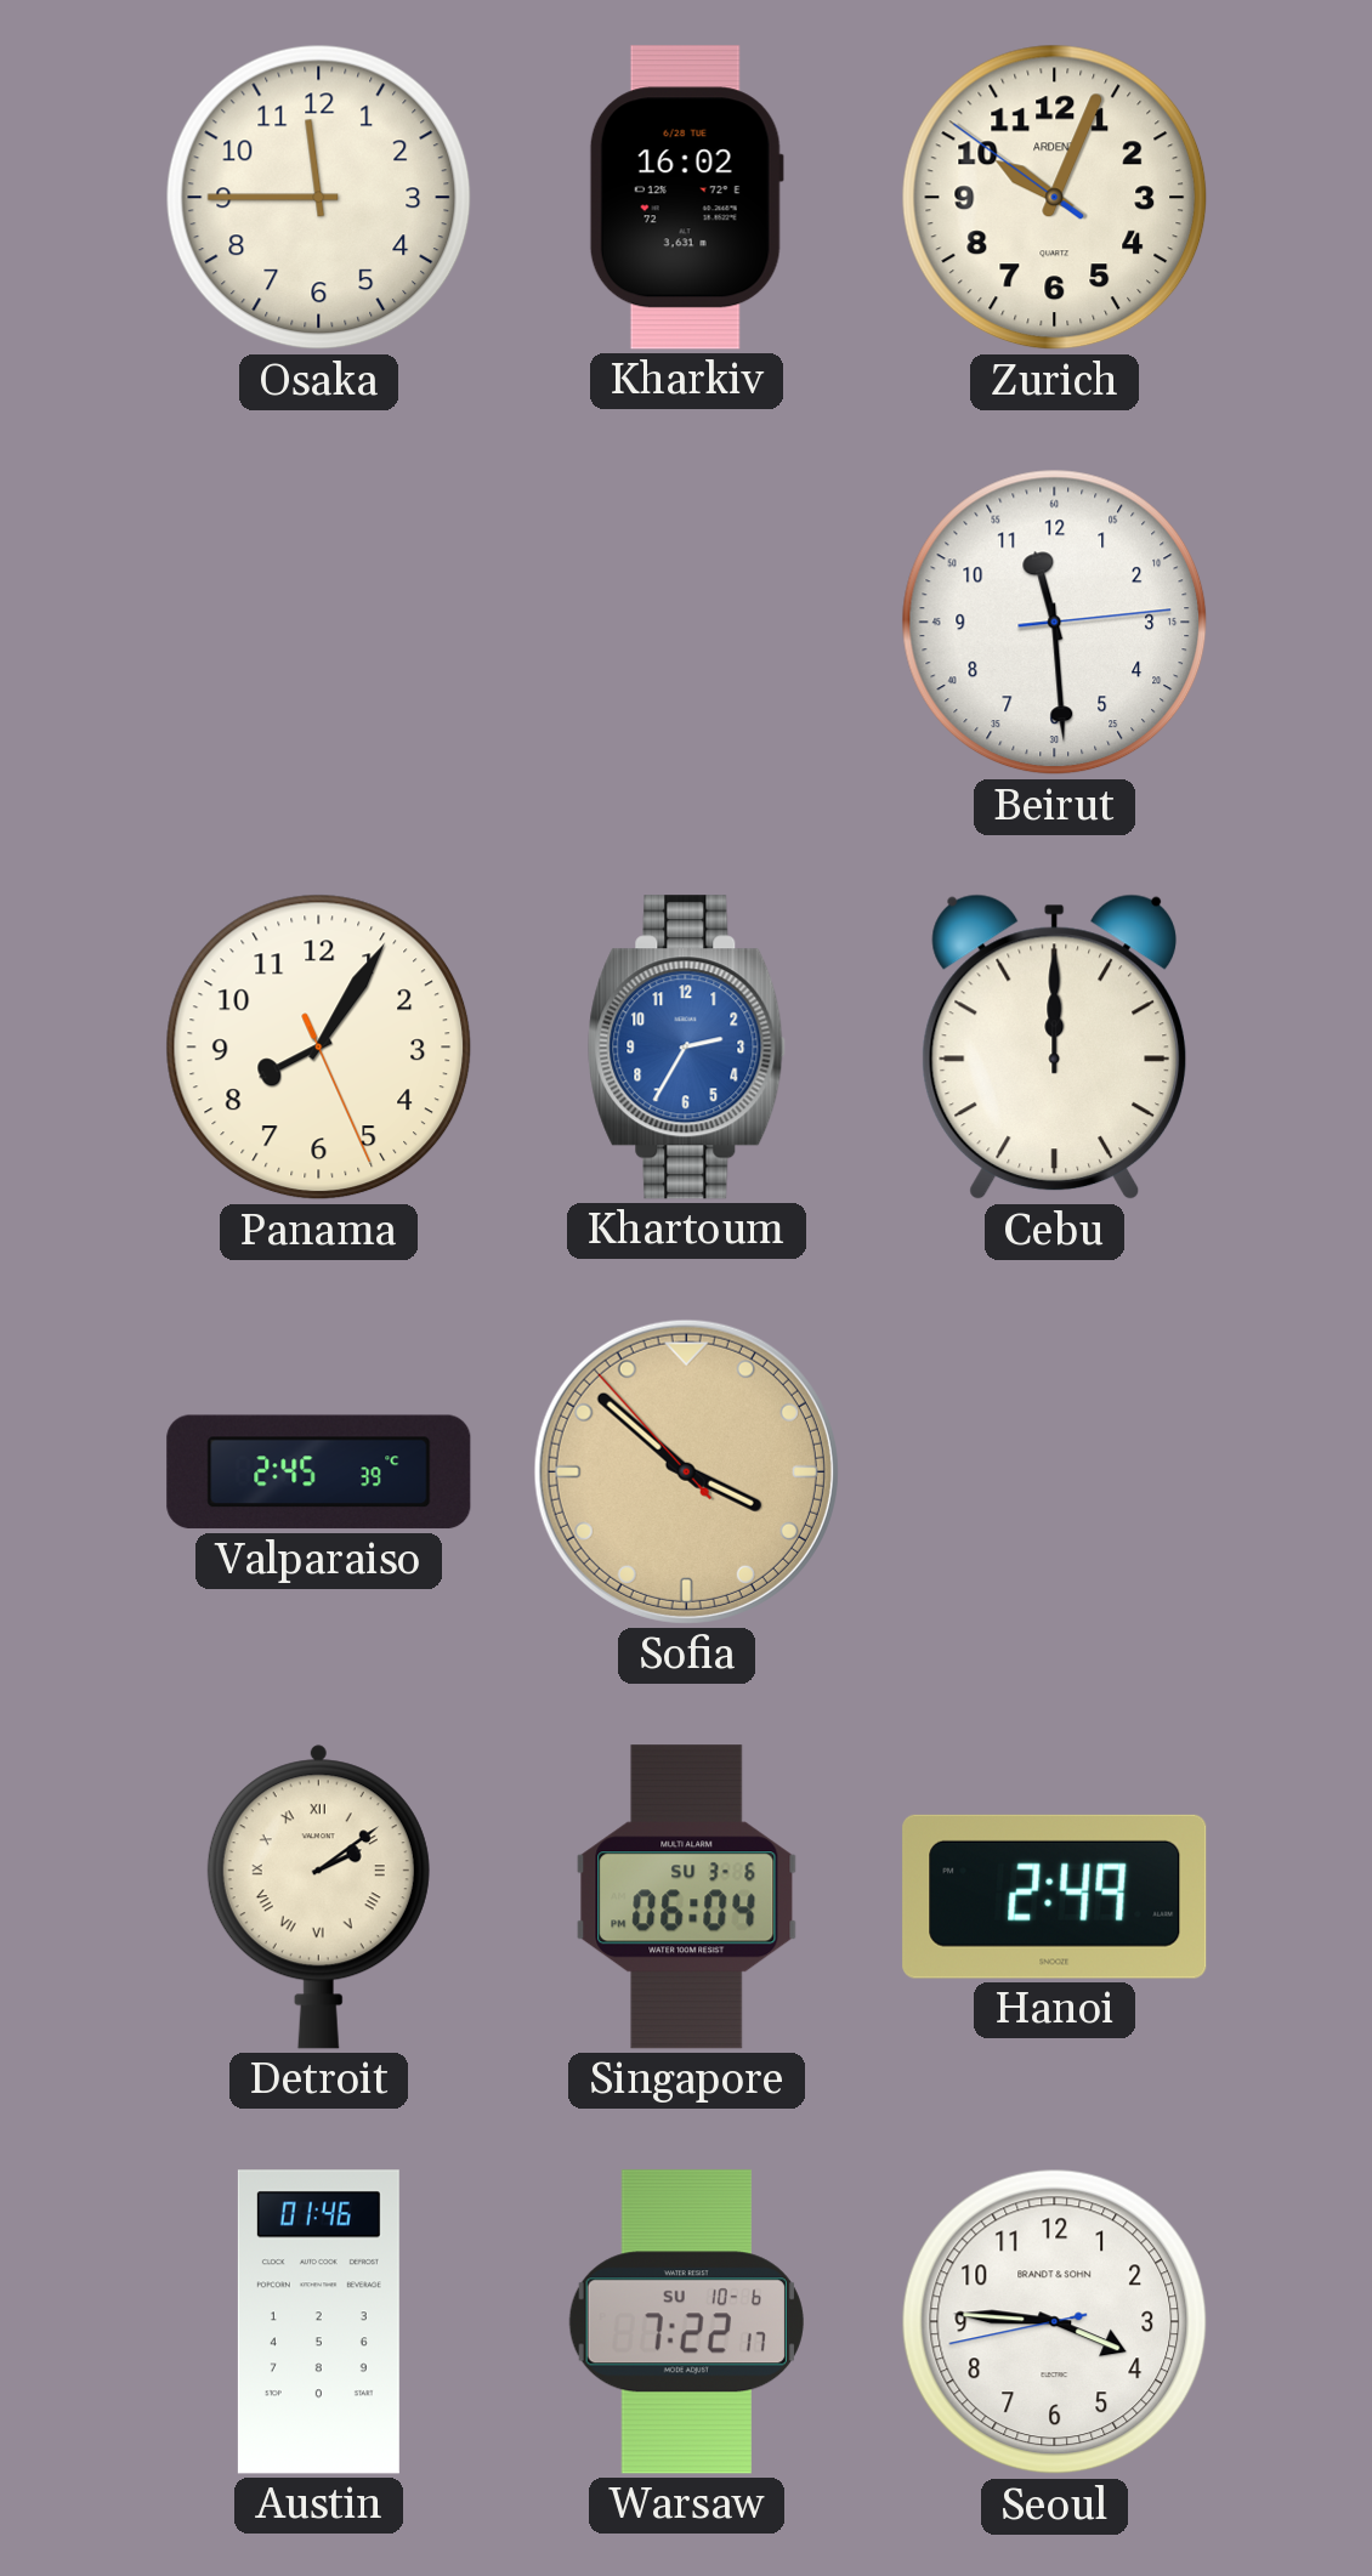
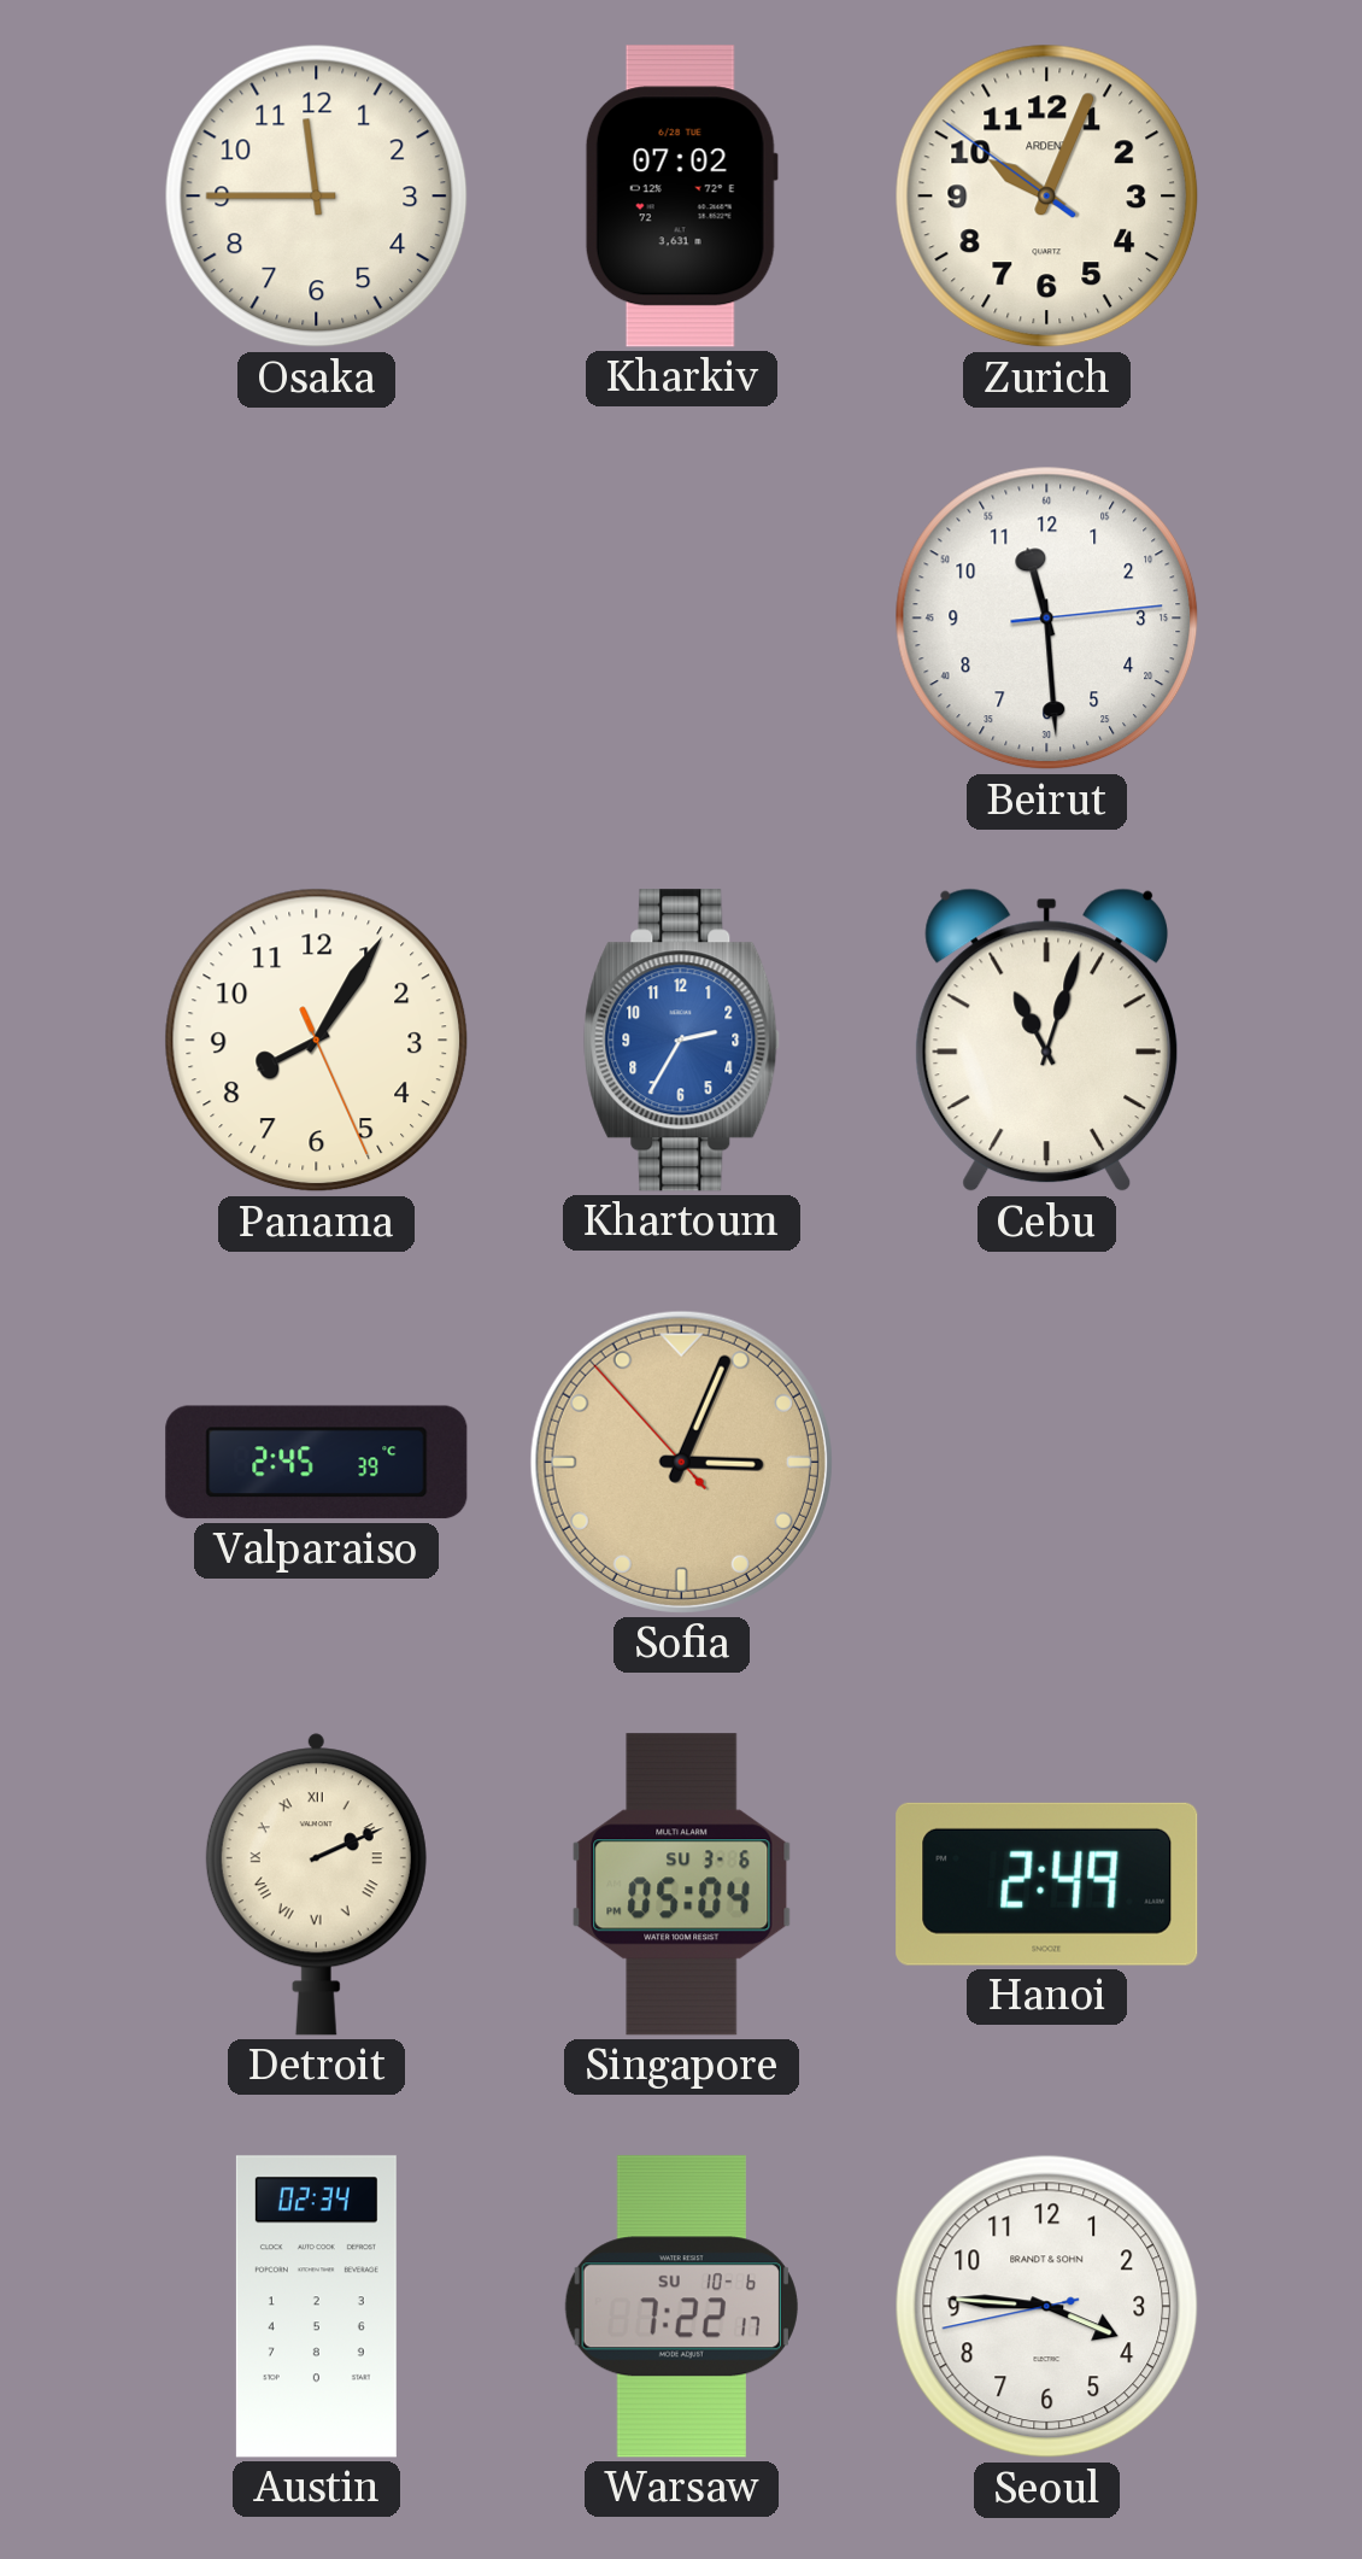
Kharkiv: 16:02 -> 07:02 (681, 197)
Cebu: 12:00 -> 11:03 (1047, 1041)
Sofia: 3:51 -> 3:03 (681, 1462)
Detroit: 2:09 -> 2:11 (316, 1884)
Singapore: 06:04 -> 05:04 (682, 1885)
Austin: 01:46 -> 02:34 (316, 2307)
